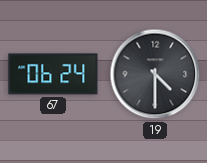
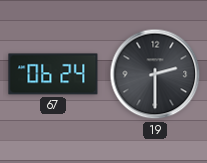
19: 4:30 -> 2:30 (155, 74)
